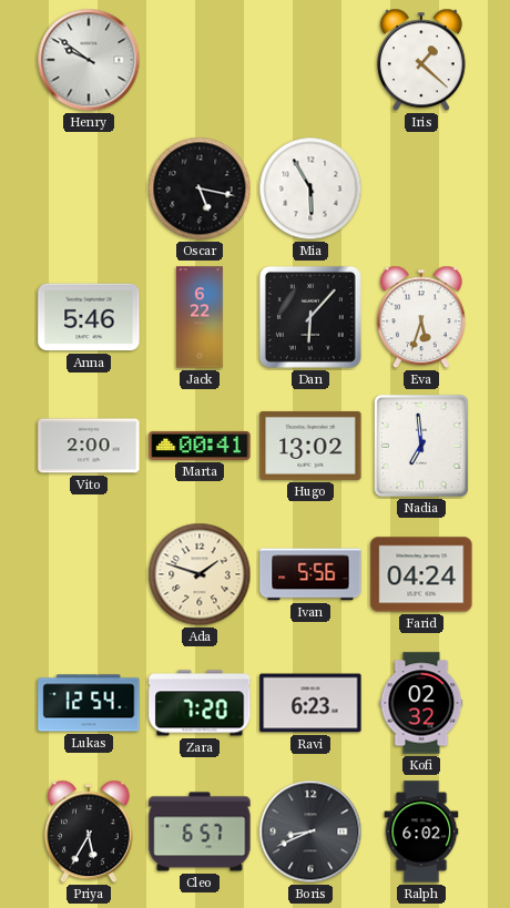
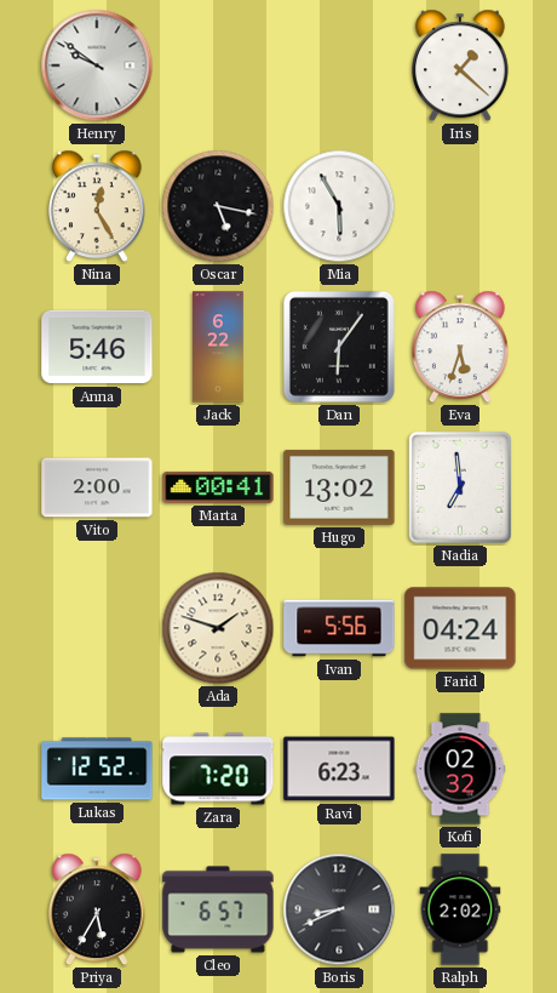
Nina: none -> 12:25 (97, 206)
Dan: 6:07 -> 6:06 (339, 347)
Lukas: 12:54 -> 12:52 (97, 769)
Ralph: 6:02 -> 2:02 (460, 909)
